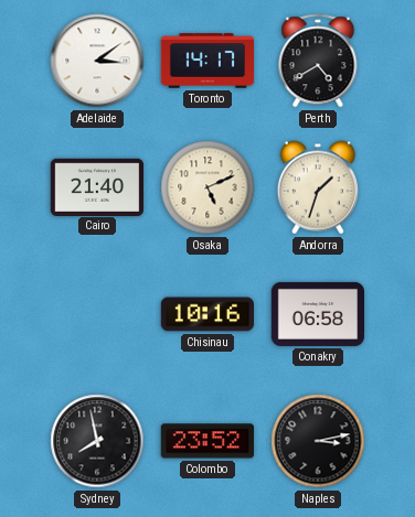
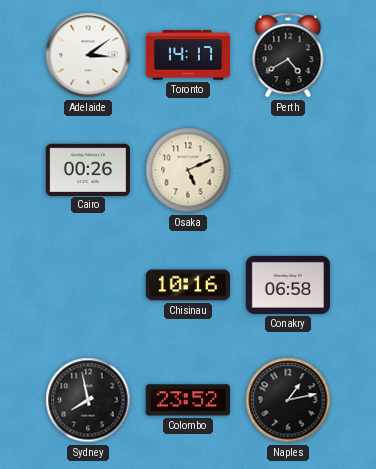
Cairo: 21:40 -> 00:26 (87, 169)
Andorra: 1:33 -> none (318, 187)
Naples: 3:13 -> 1:13 (288, 400)
